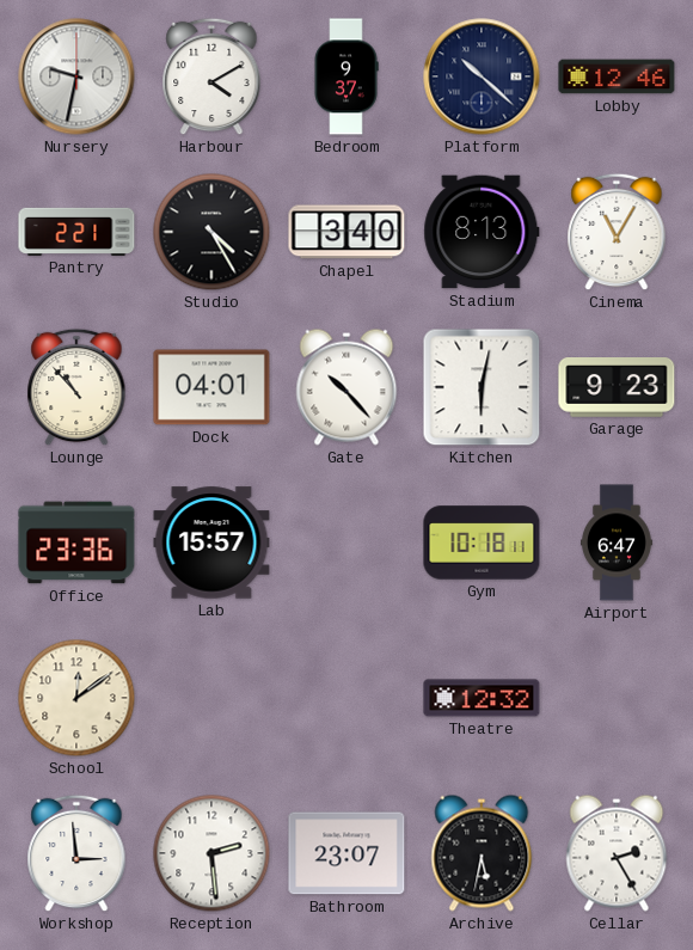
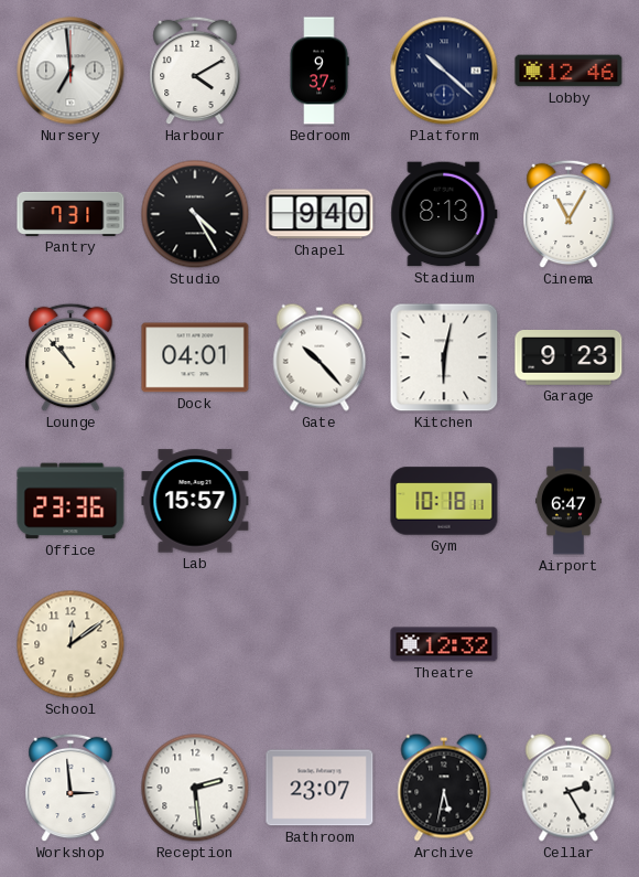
Nursery: 9:32 -> 6:59 (71, 71)
Pantry: 2:21 -> 7:31 (71, 214)
Chapel: 3:40 -> 9:40 (319, 214)
